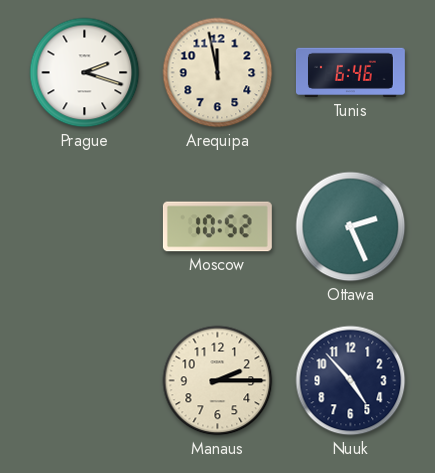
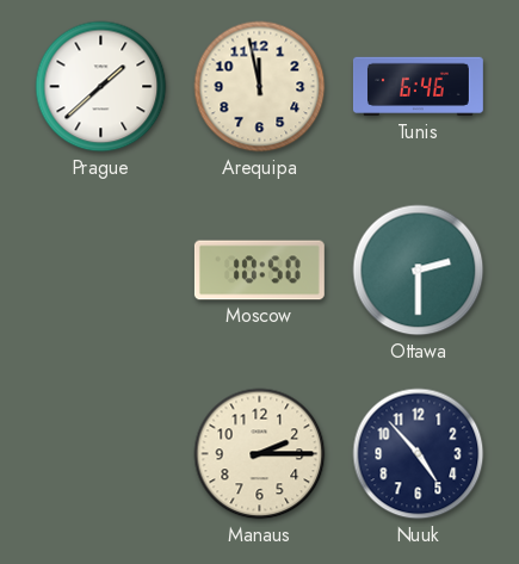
Prague: 2:18 -> 1:38 (101, 87)
Moscow: 10:52 -> 10:50 (259, 271)
Ottawa: 2:26 -> 2:30 (419, 271)
